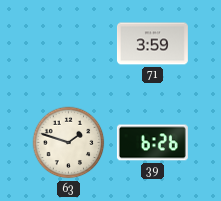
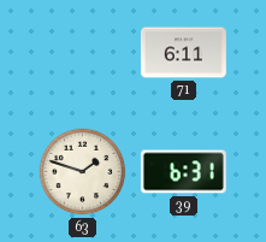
71: 3:59 -> 6:11 (183, 53)
39: 6:26 -> 6:31 (183, 172)
